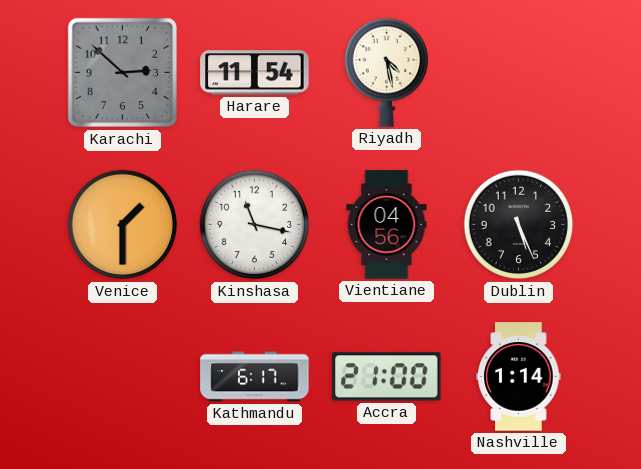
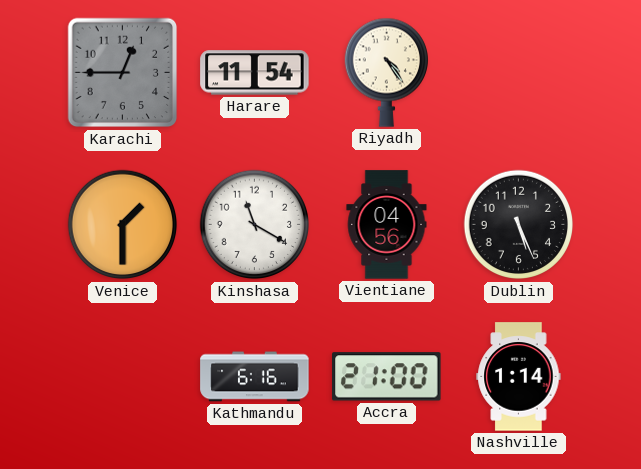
Karachi: 2:52 -> 12:45 (123, 73)
Riyadh: 4:28 -> 4:24 (386, 72)
Kinshasa: 11:17 -> 11:20 (255, 225)
Kathmandu: 6:17 -> 6:16 (255, 377)
